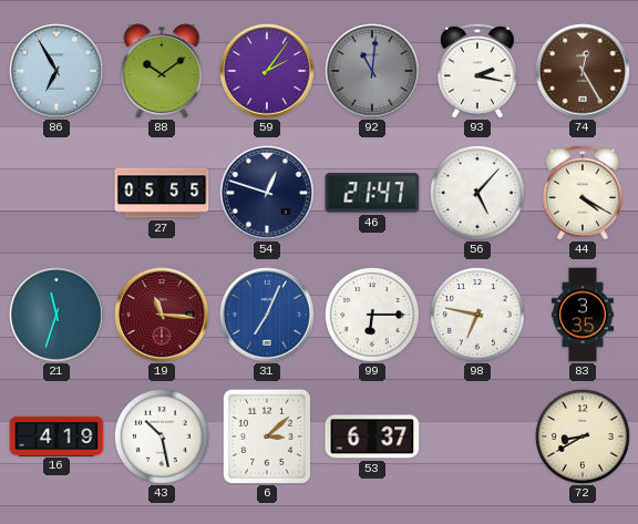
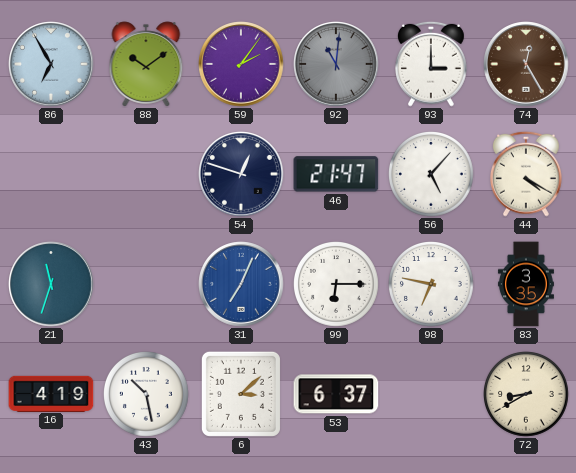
93: 2:17 -> 3:00 (432, 64)
27: 05:55 -> none (162, 193)
19: 11:16 -> none (162, 315)
